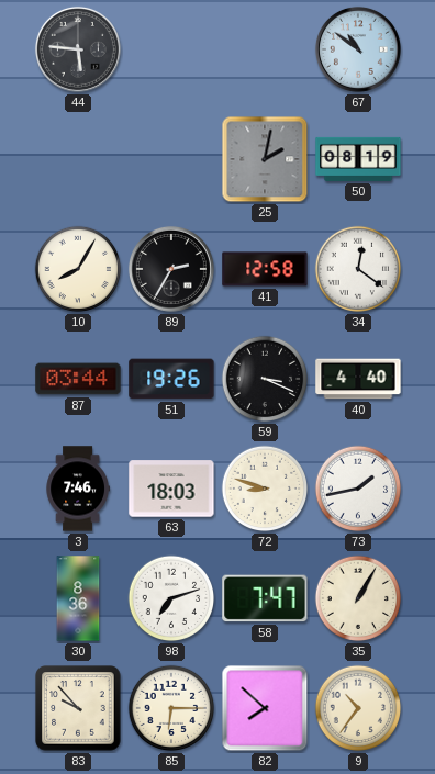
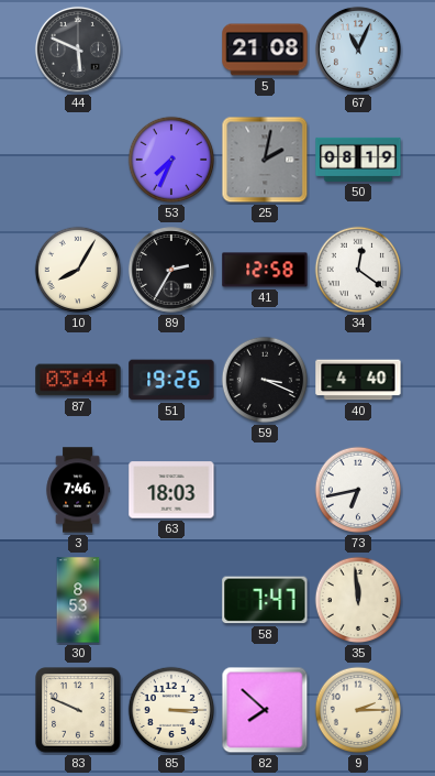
44: 5:46 -> 5:49 (78, 50)
5: none -> 21:08 (265, 50)
67: 10:51 -> 11:04 (358, 50)
53: none -> 7:34 (171, 160)
72: 8:48 -> none (265, 489)
73: 1:43 -> 6:43 (358, 490)
30: 8:36 -> 8:53 (78, 600)
98: 7:12 -> none (171, 598)
35: 1:05 -> 11:59 (358, 600)
83: 9:53 -> 9:49 (78, 710)
85: 6:15 -> 3:15 (171, 710)
9: 10:36 -> 2:15 (358, 710)
